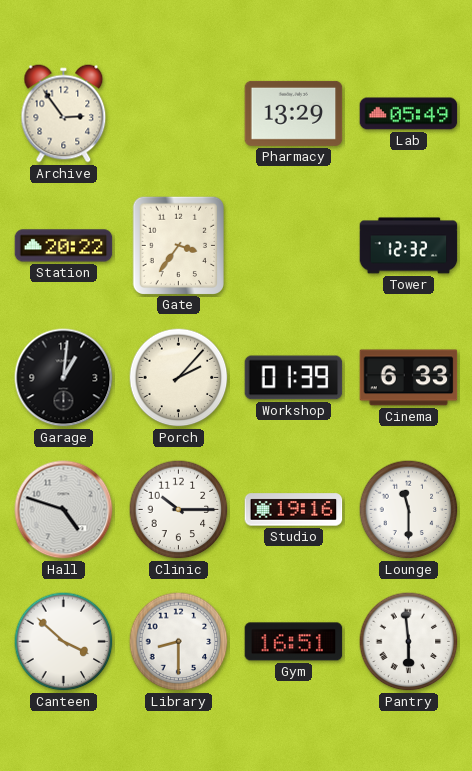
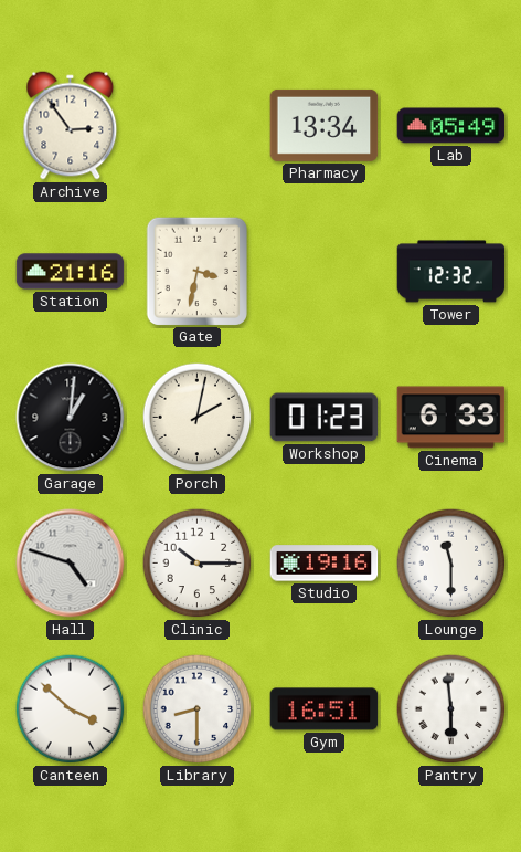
Pharmacy: 13:29 -> 13:34 (325, 125)
Station: 20:22 -> 21:16 (71, 272)
Gate: 3:36 -> 3:32 (196, 271)
Porch: 2:07 -> 2:02 (198, 418)
Workshop: 01:39 -> 01:23 (325, 418)
